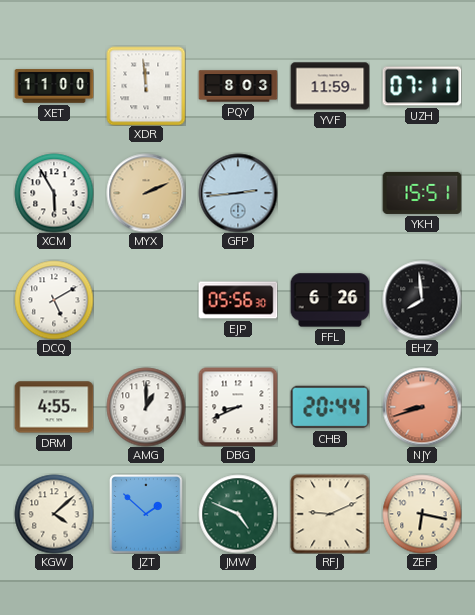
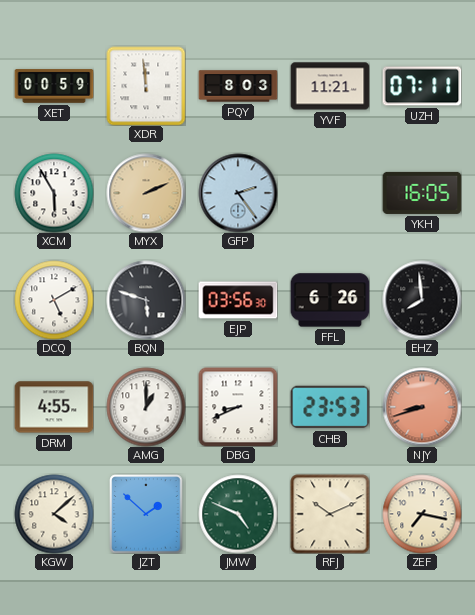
XET: 11:00 -> 00:59 (54, 86)
YVF: 11:59 -> 11:21 (330, 86)
GFP: 2:44 -> 2:24 (238, 193)
YKH: 15:51 -> 16:05 (422, 193)
BQN: none -> 5:48 (146, 300)
EJP: 05:56 -> 03:56 (238, 300)
CHB: 20:44 -> 23:53 (330, 407)
RFJ: 9:11 -> 10:11 (330, 514)
ZEF: 6:17 -> 7:17 (422, 514)
